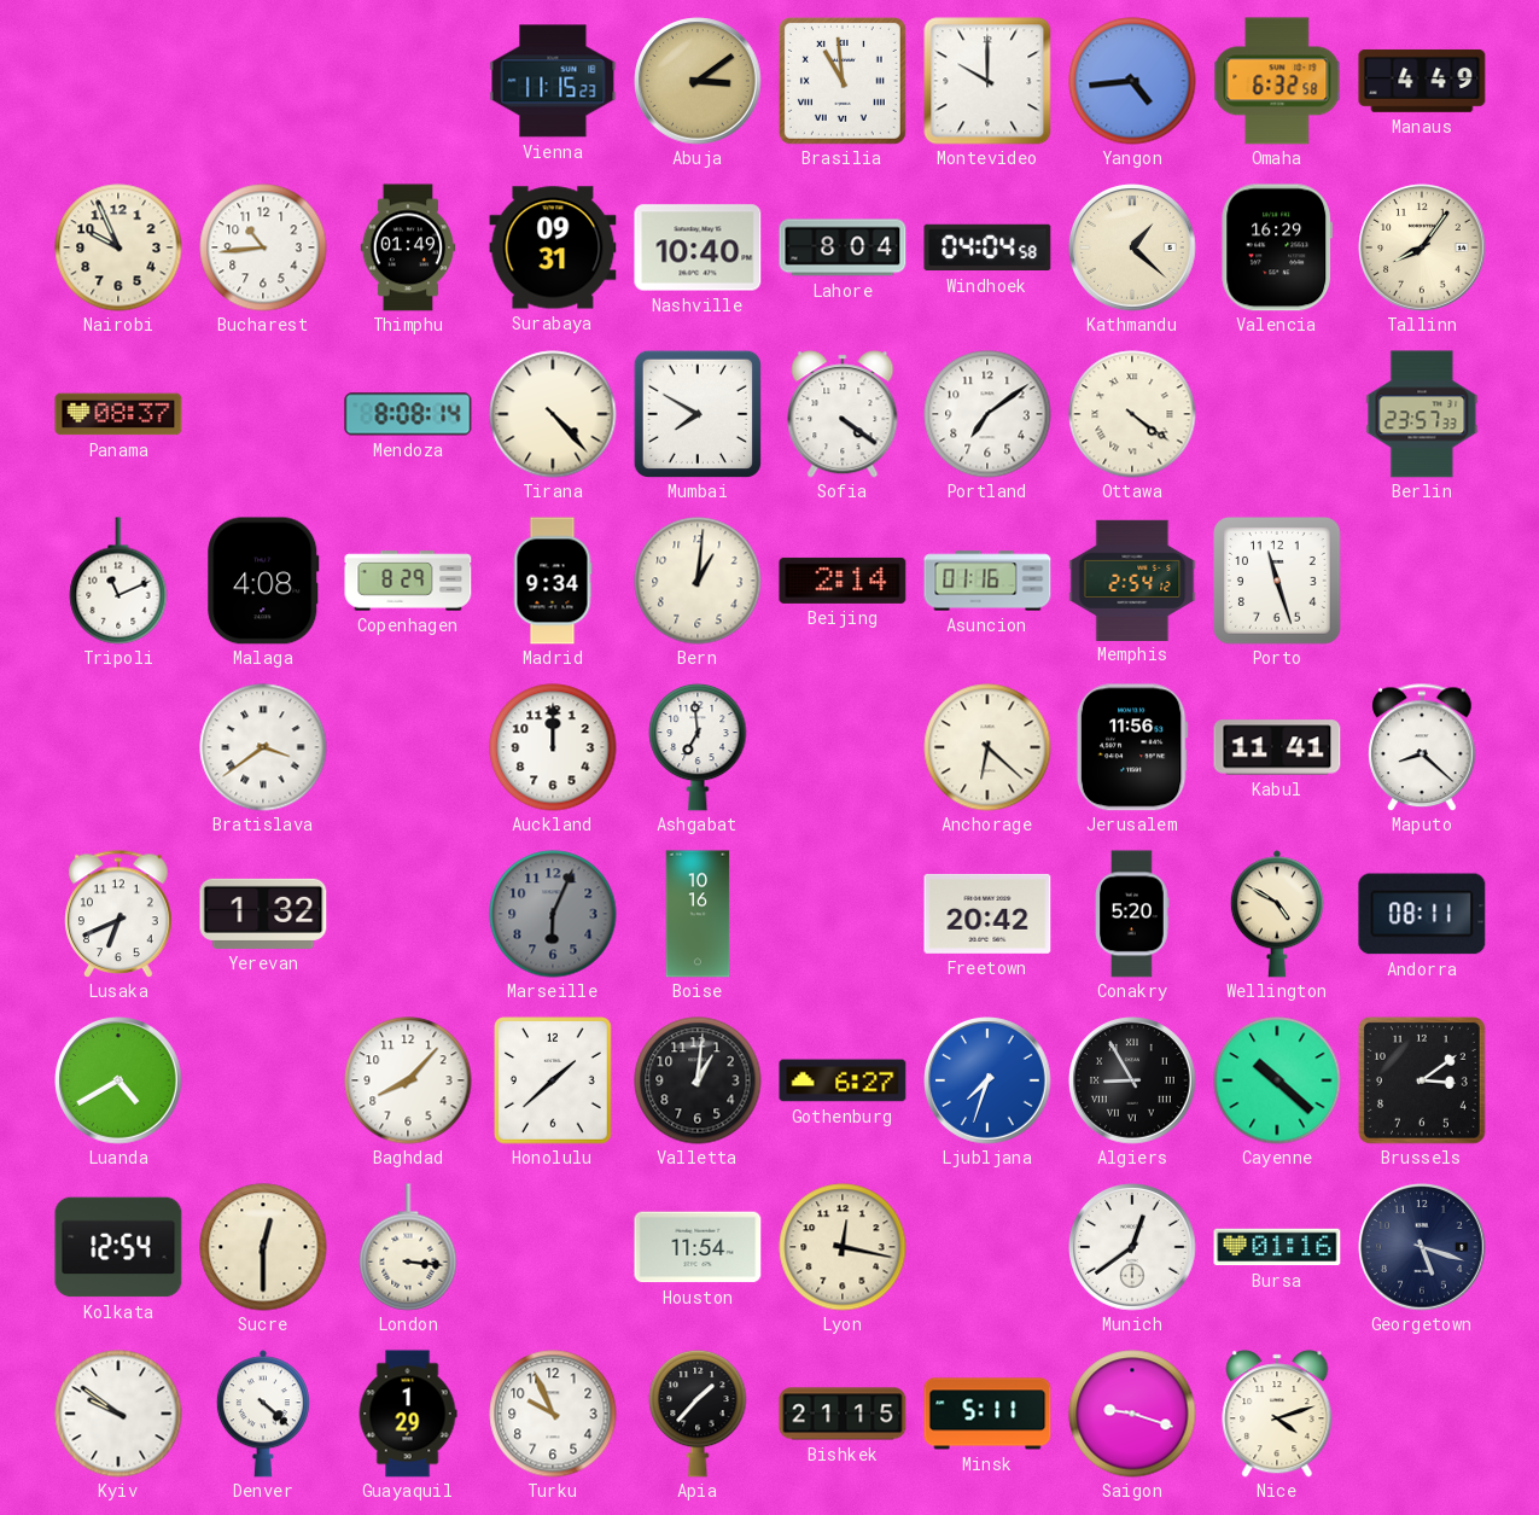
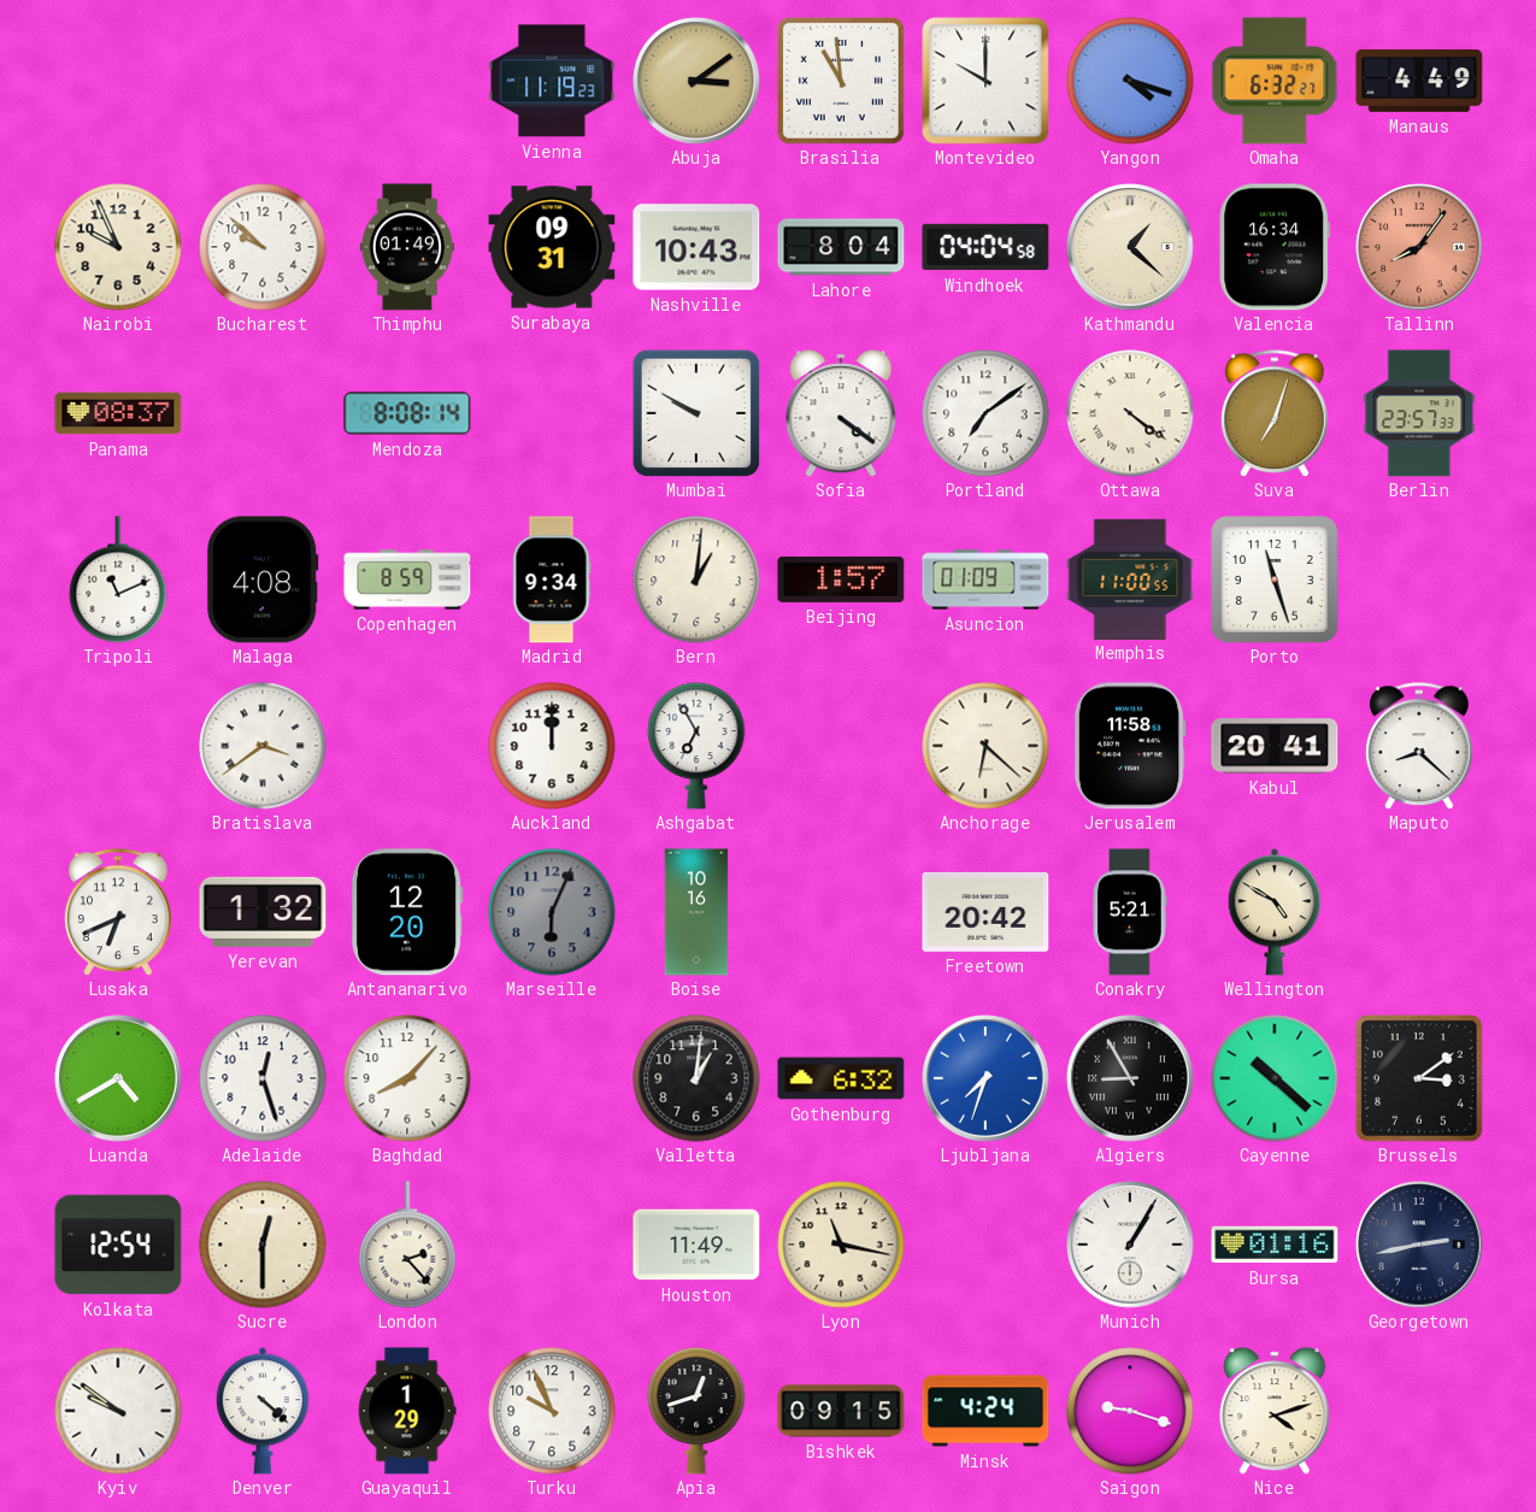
Vienna: 11:15 -> 11:19 (552, 81)
Yangon: 4:44 -> 4:18 (1130, 81)
Omaha: 6:32:58 -> 6:32:27 (1275, 81)
Bucharest: 10:44 -> 9:52 (263, 247)
Nashville: 10:40 -> 10:43 (696, 247)
Valencia: 16:29 -> 16:34 (1275, 247)
Tallinn dial: cream -> salmon (1419, 247)
Tirana: 4:23 -> none (553, 414)
Mumbai: 7:50 -> 9:50 (695, 412)
Suva: none -> 7:03 (1275, 413)
Copenhagen: 8:29 -> 8:59 (407, 579)
Beijing: 2:14 -> 1:57 (841, 579)
Asuncion: 01:16 -> 01:09 (985, 579)
Memphis: 2:54 -> 11:00 (1130, 578)
Ashgabat: 6:59 -> 6:55 (696, 746)
Jerusalem: 11:56 -> 11:58 (1130, 746)
Kabul: 11:41 -> 20:41 (1275, 746)
Antananarivo: none -> 12:20 (408, 912)
Conakry: 5:20 -> 5:21 (1130, 912)
Andorra: 08:11 -> none (1422, 914)
Adelaide: none -> 12:27 (263, 1078)
Honolulu: 1:38 -> none (554, 1080)
Gothenburg: 6:27 -> 6:32 (841, 1078)
London: 3:16 -> 2:23 (407, 1245)
Houston: 11:54 -> 11:49 (696, 1245)
Lyon: 12:17 -> 11:17 (841, 1245)
Munich: 12:39 -> 1:05 (1130, 1245)
Georgetown: 5:18 -> 2:43 (1419, 1245)
Apia: 1:37 -> 12:42 (696, 1411)
Bishkek: 21:15 -> 09:15 (841, 1411)
Minsk: 5:11 -> 4:24 (985, 1411)
